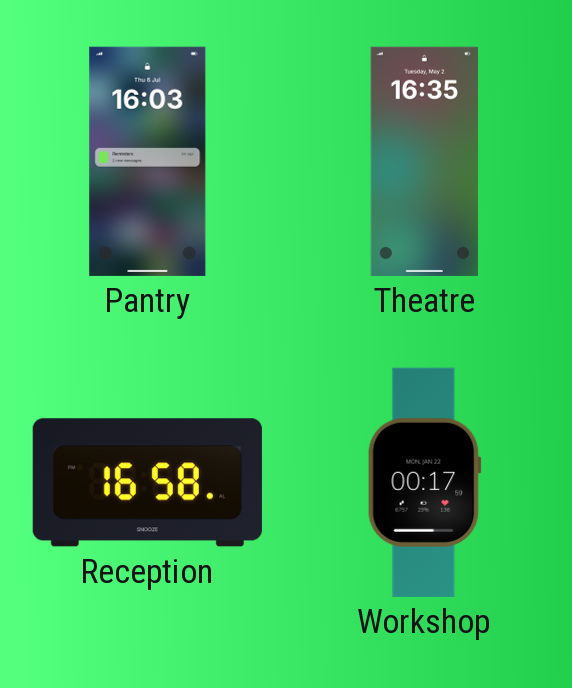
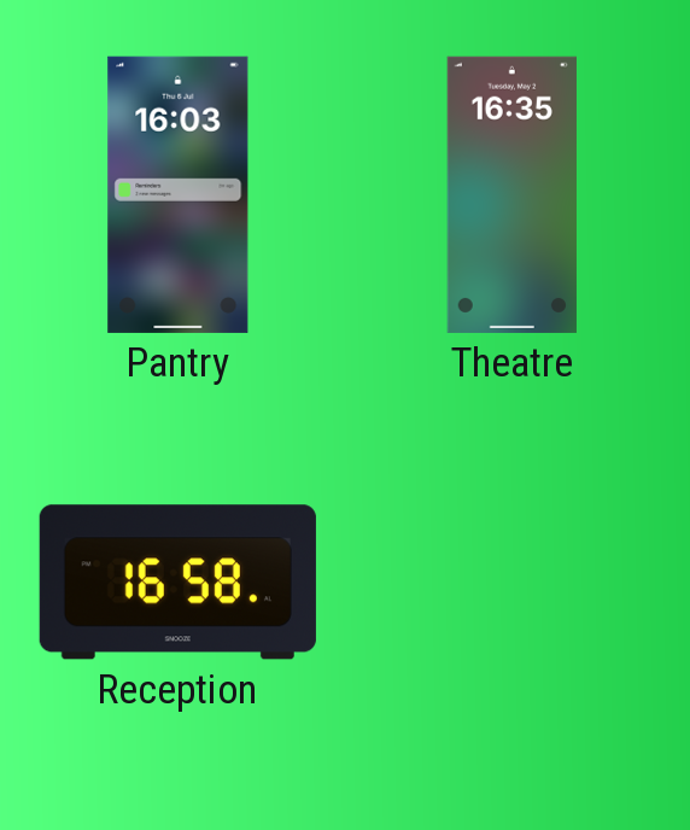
Workshop: 00:17 -> none (424, 482)
